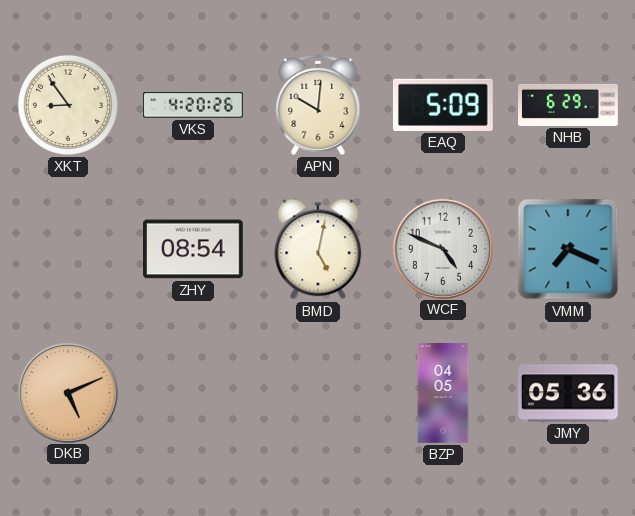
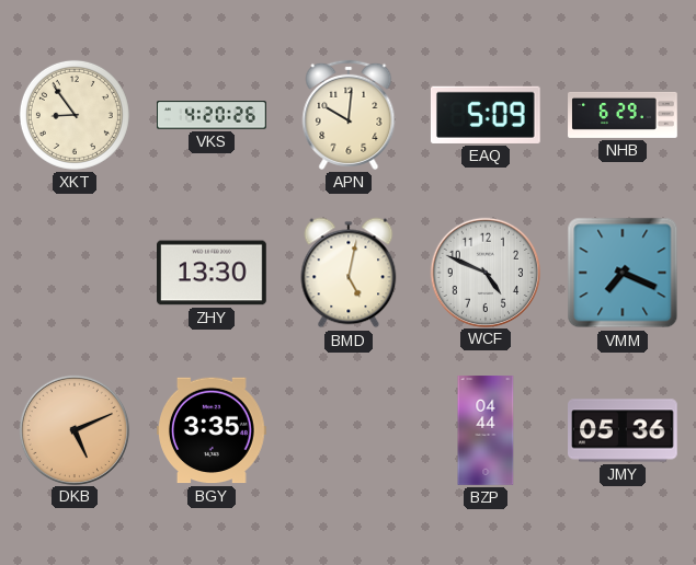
ZHY: 08:54 -> 13:30 (213, 273)
BGY: none -> 3:35 (213, 430)
BZP: 04:05 -> 04:44 (486, 430)
